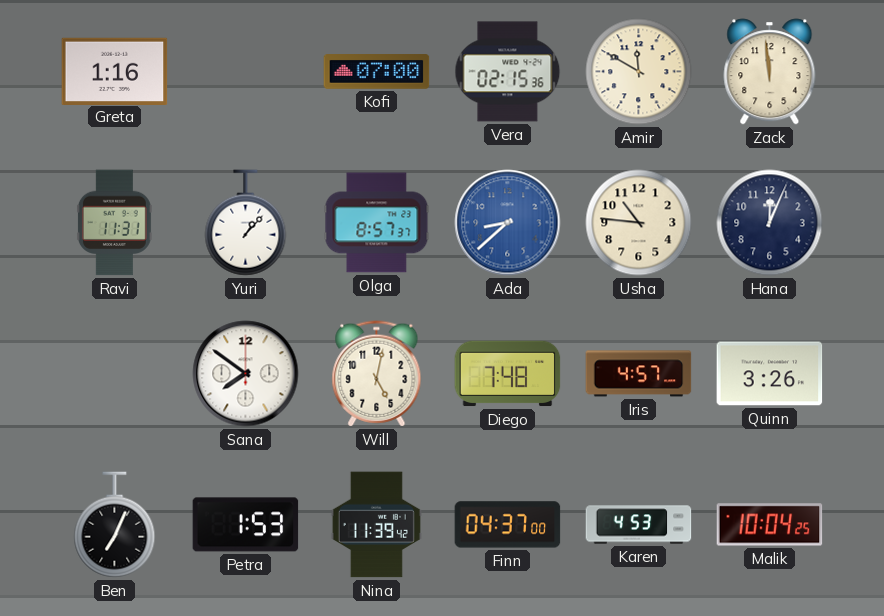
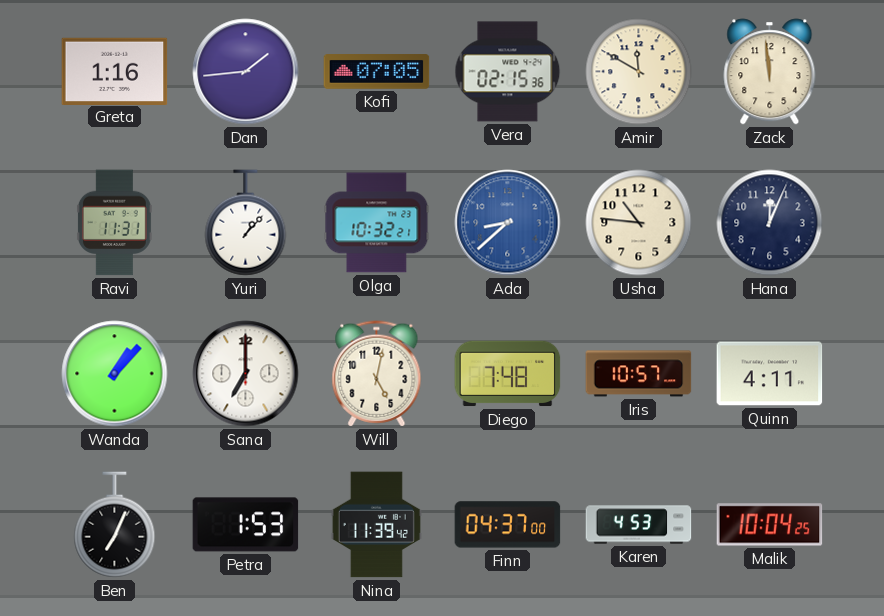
Dan: none -> 1:44 (246, 72)
Kofi: 07:00 -> 07:05 (377, 72)
Olga: 8:57 -> 10:32 (377, 223)
Wanda: none -> 1:07 (115, 374)
Sana: 7:51 -> 7:00 (246, 374)
Iris: 4:57 -> 10:57 (639, 374)
Quinn: 3:26 -> 4:11 (770, 374)
